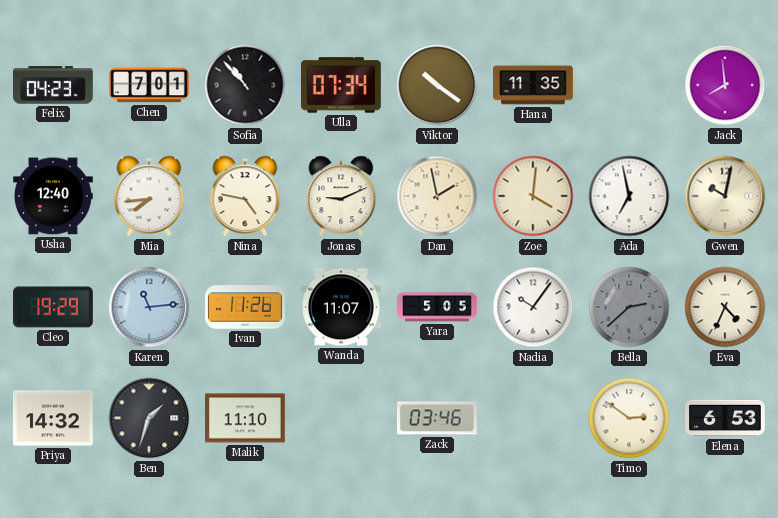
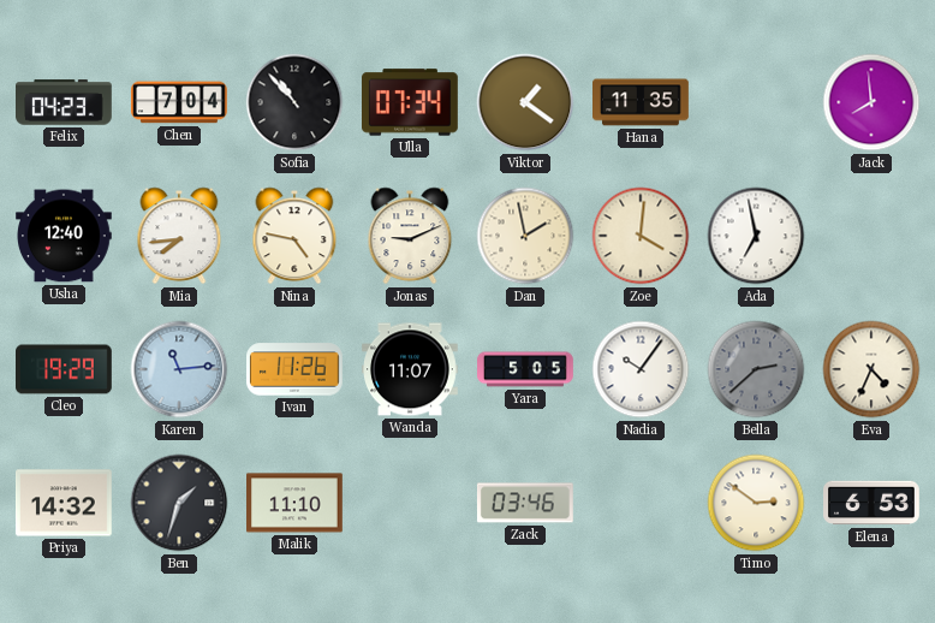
Chen: 7:01 -> 7:04 (180, 102)
Viktor: 10:21 -> 1:21 (525, 102)
Gwen: 10:02 -> none (725, 196)
